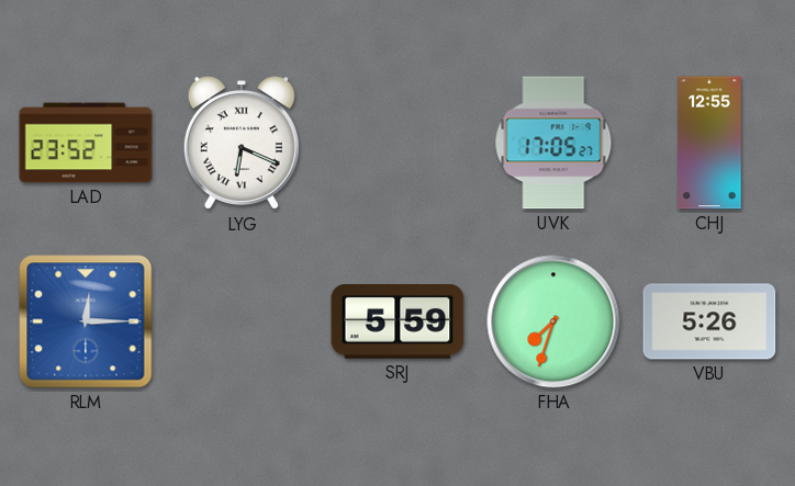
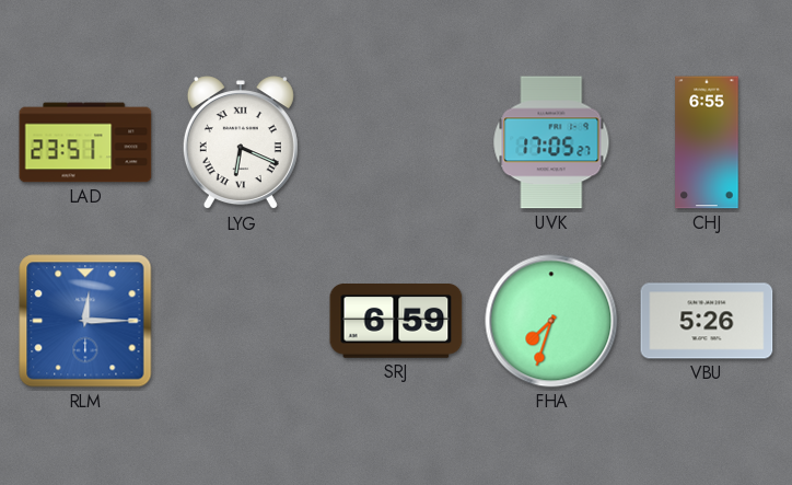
LAD: 23:52 -> 23:51 (85, 142)
CHJ: 12:55 -> 6:55 (707, 142)
SRJ: 5:59 -> 6:59 (396, 322)
